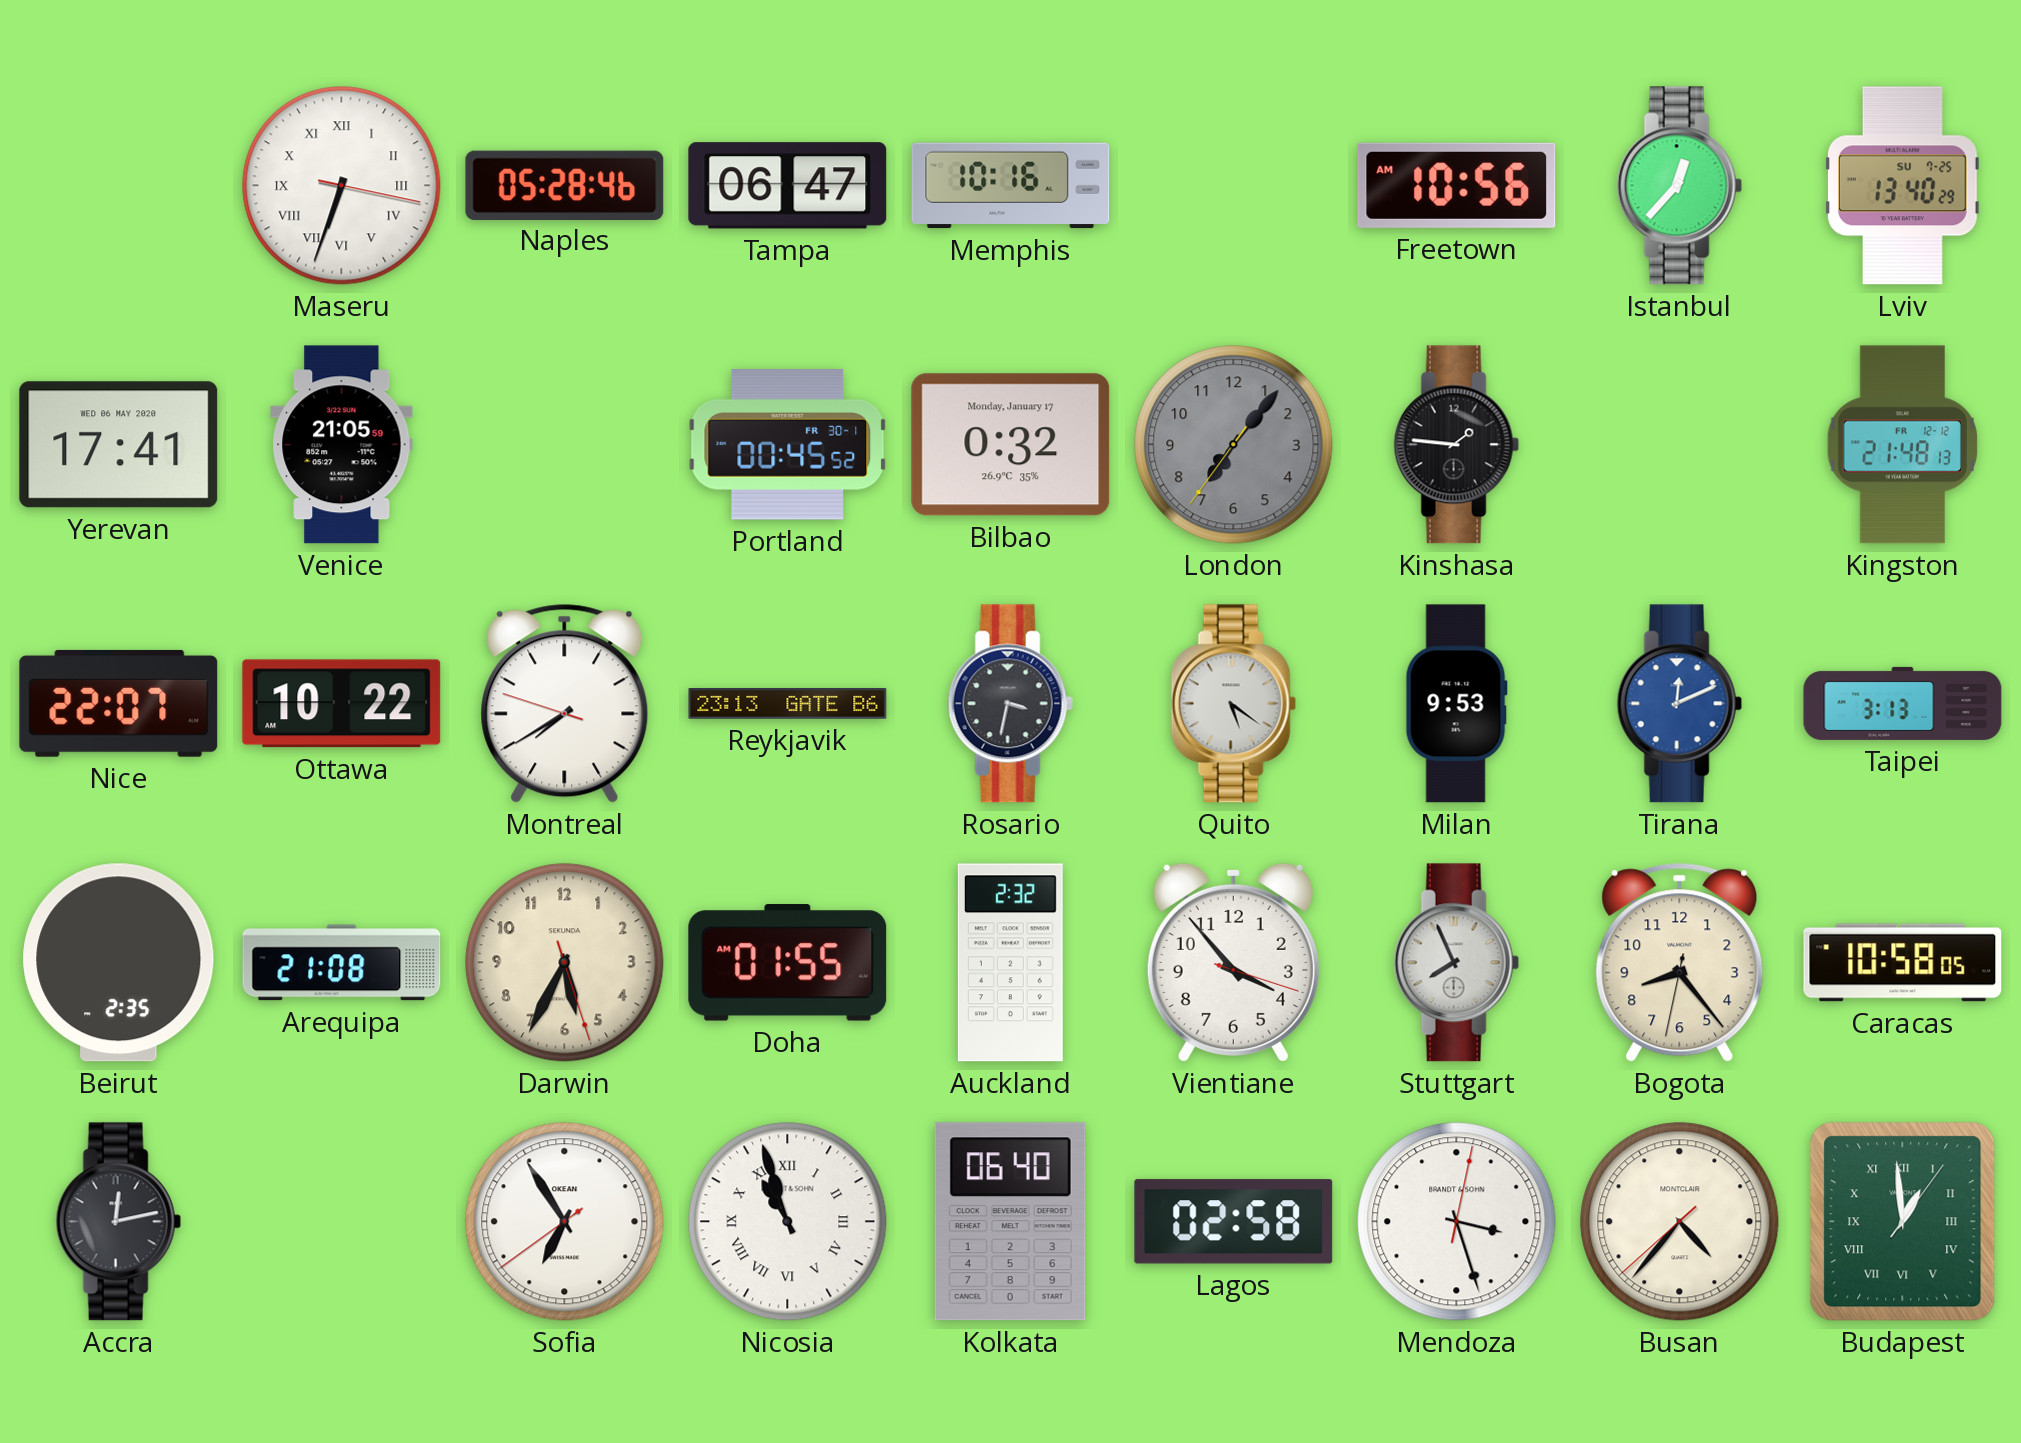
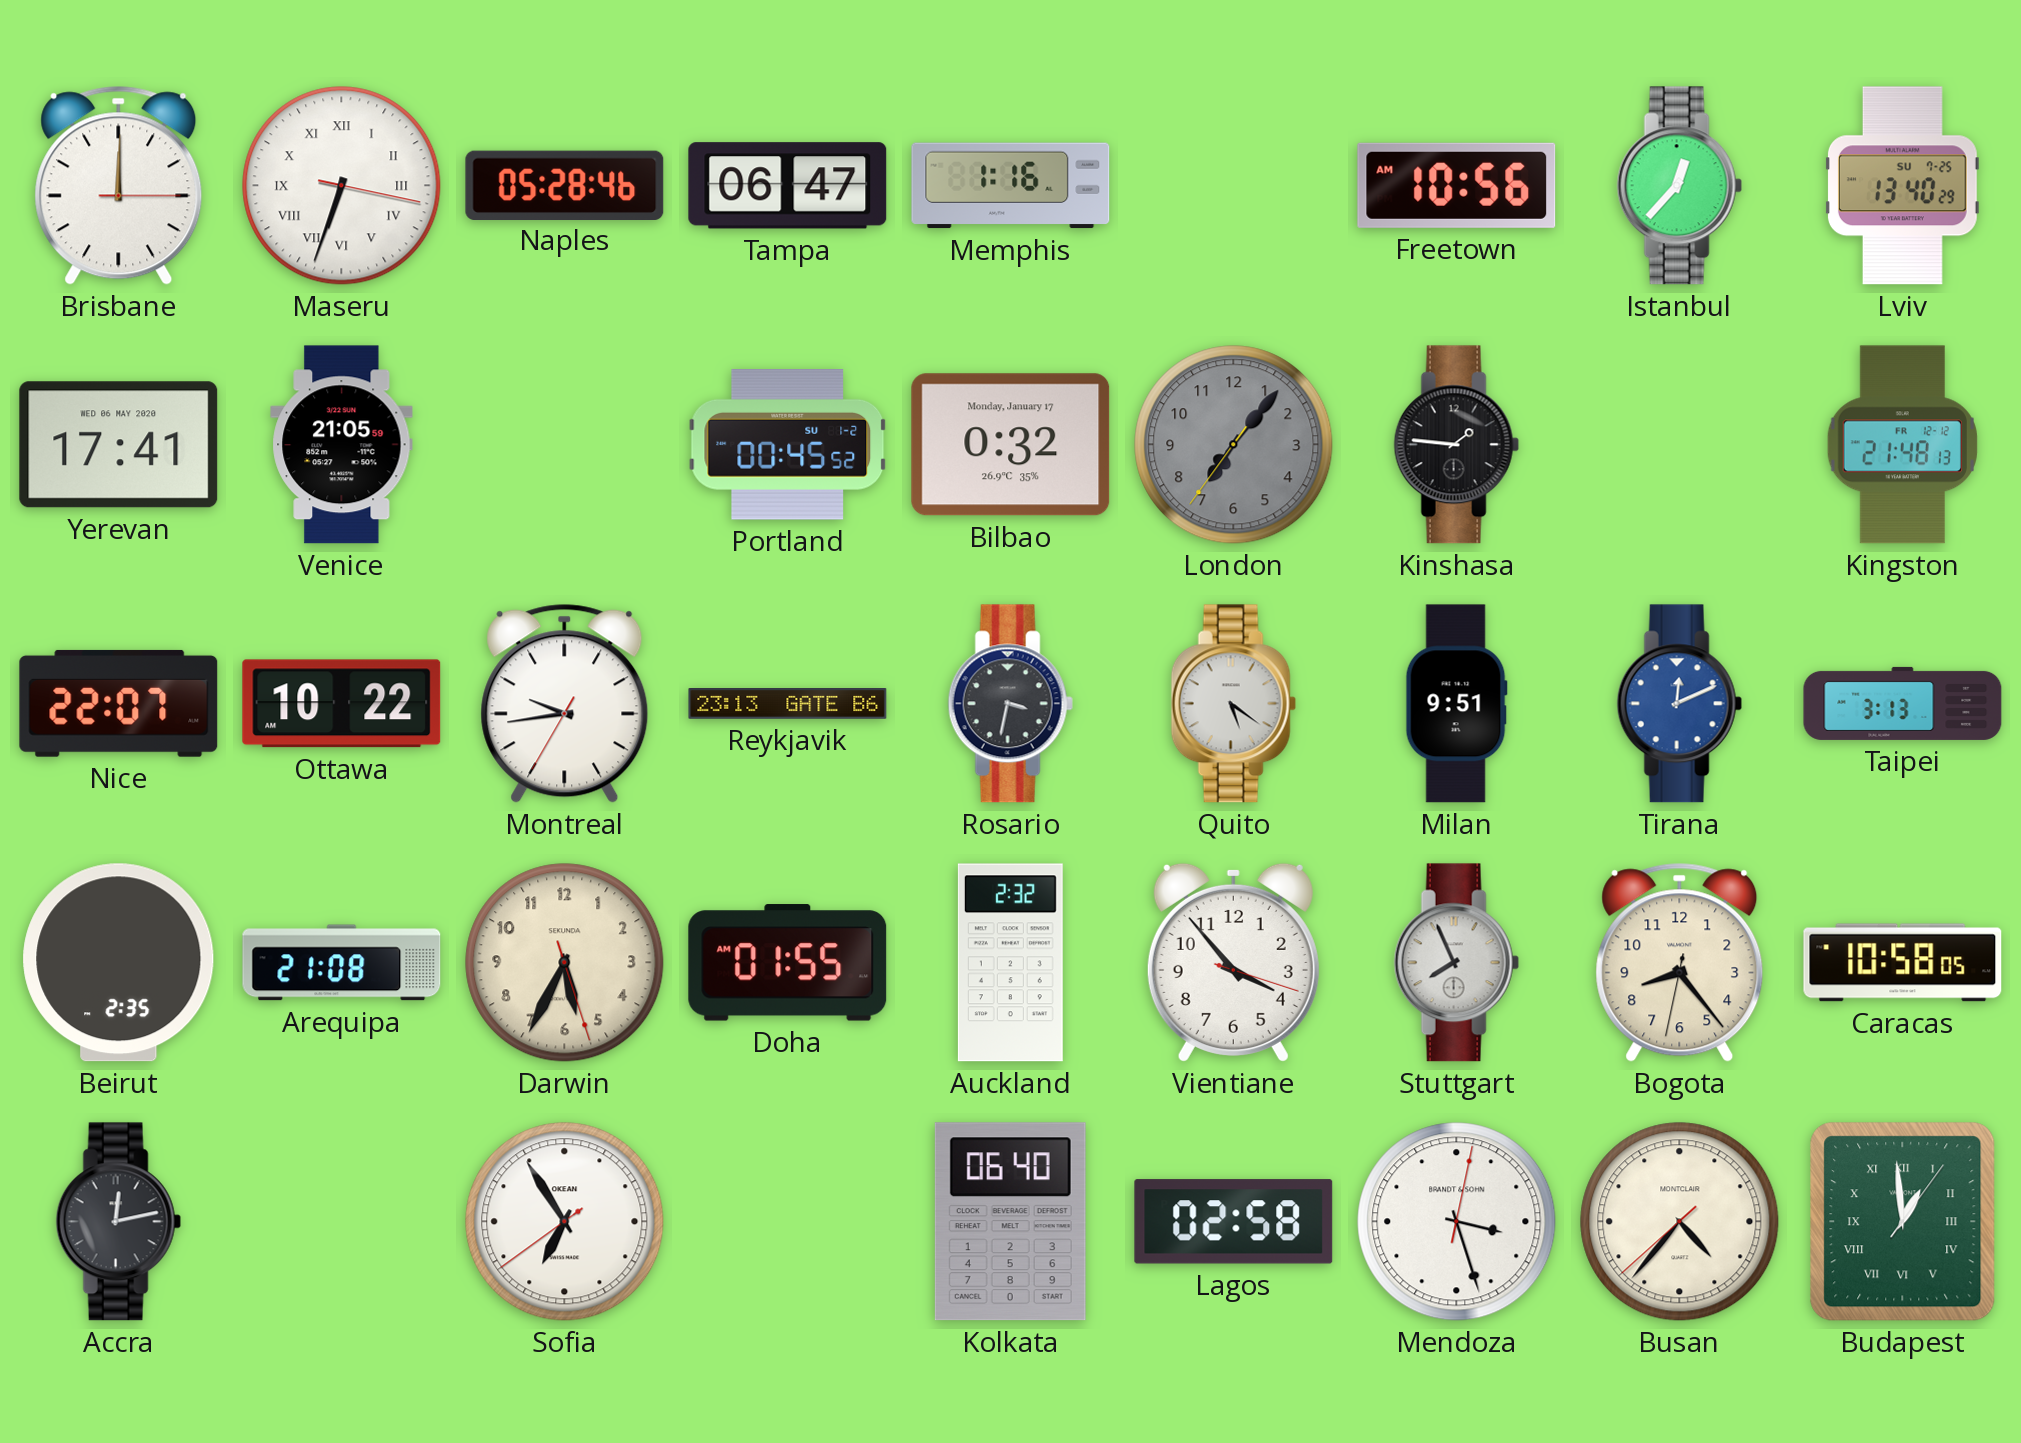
Brisbane: none -> 12:00 (119, 185)
Memphis: 10:16 -> 1:16 (1011, 186)
Portland date: FR 30-1 -> SU 1-2 (788, 445)
Montreal: 7:39 -> 9:43 (565, 703)
Milan: 9:53 -> 9:51 (1456, 704)
Nicosia: 10:57 -> none (788, 1222)
